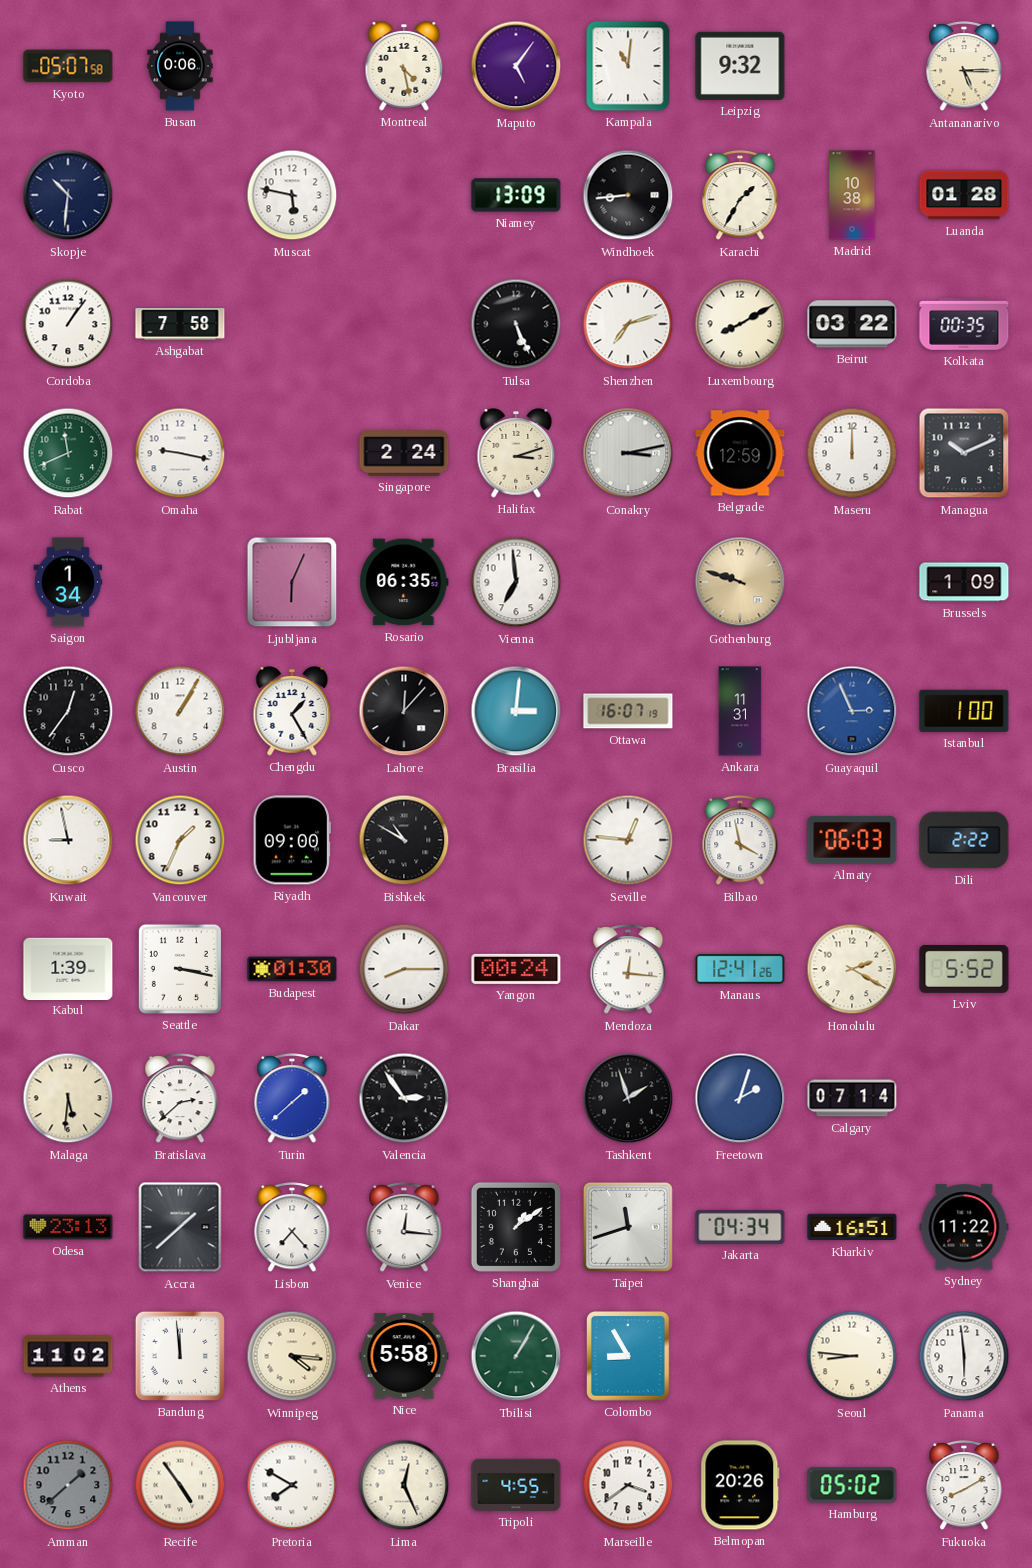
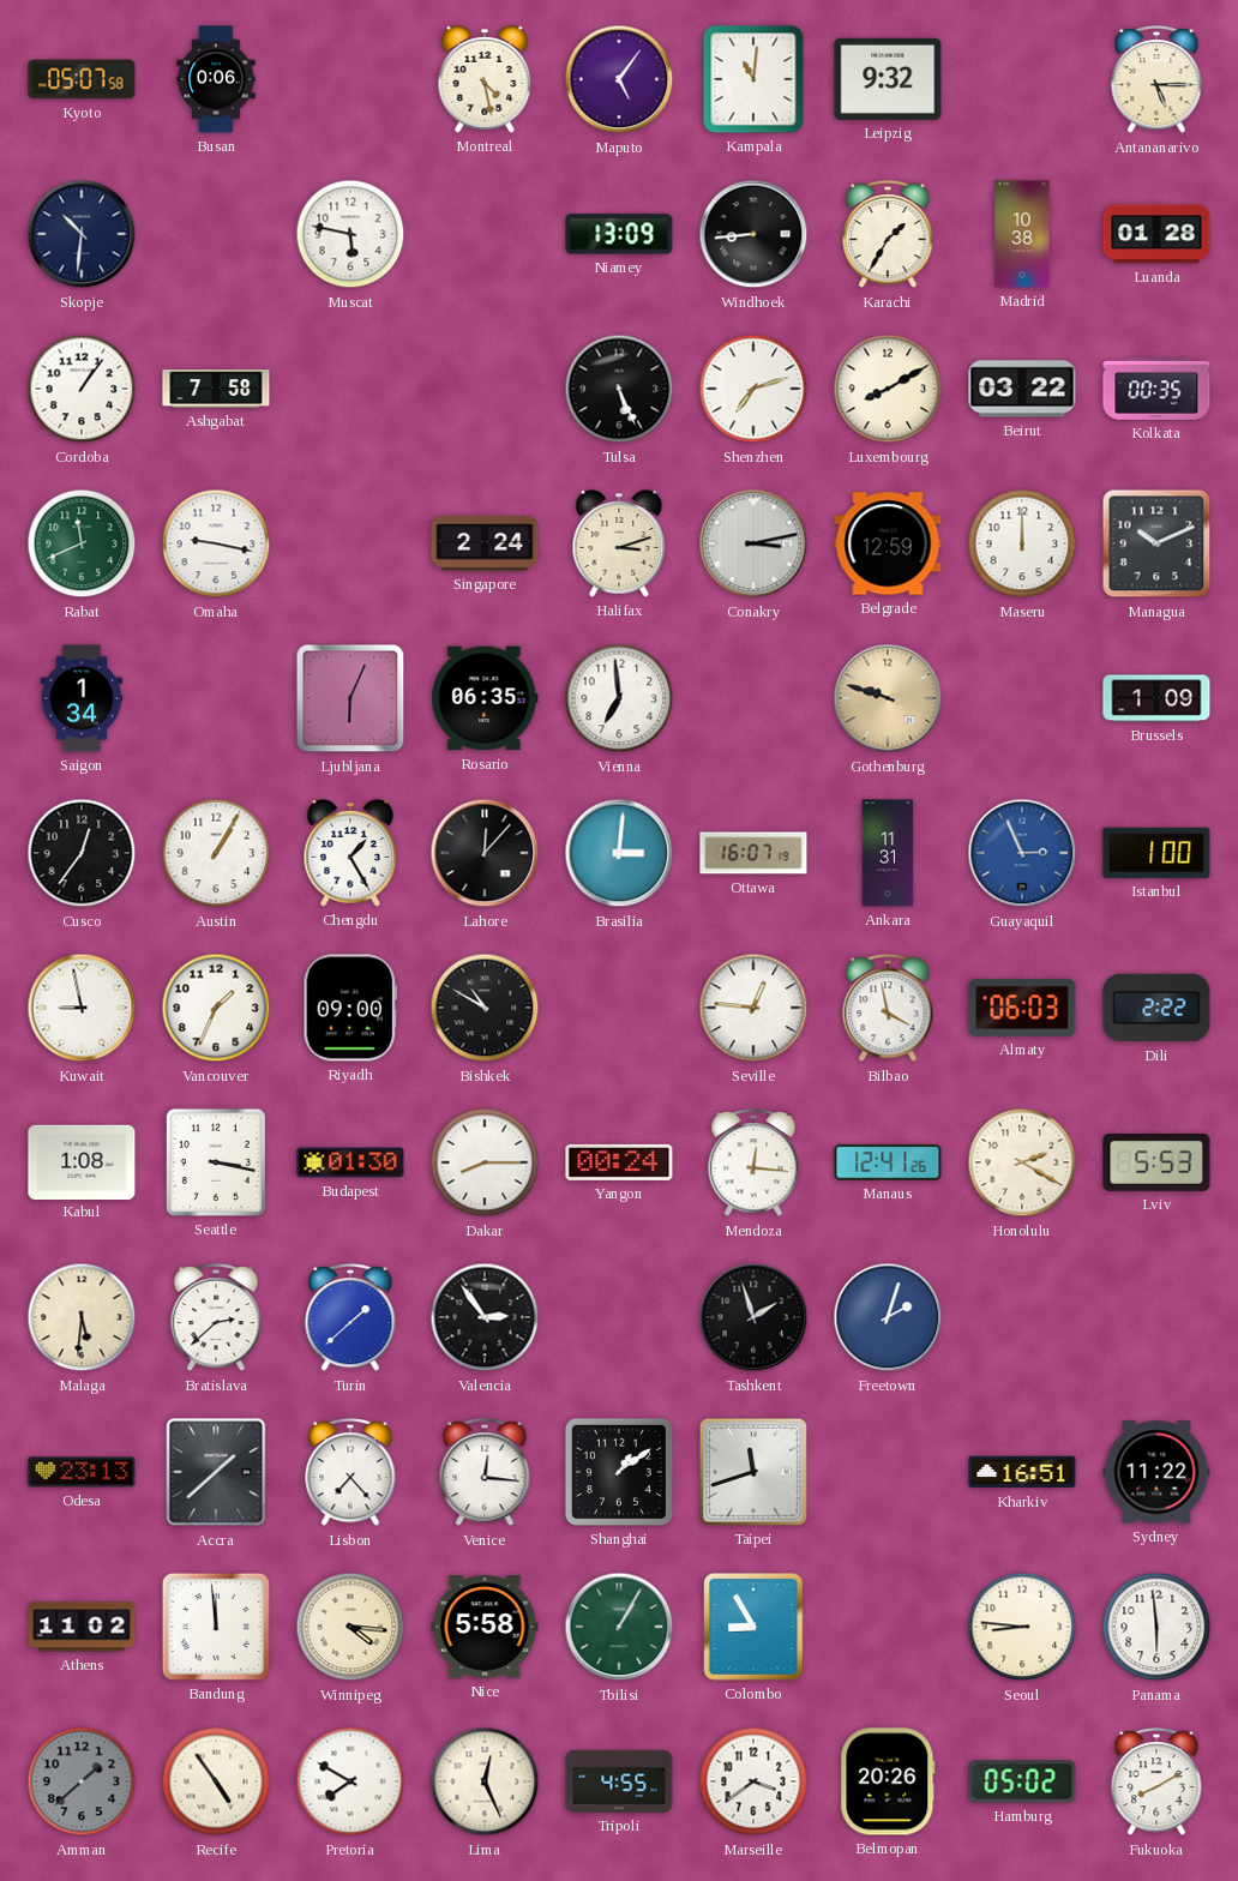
Kabul: 1:39 -> 1:08 (82, 1161)
Lviv: 5:52 -> 5:53 (1156, 1162)
Calgary: 07:14 -> none (852, 1098)
Jakarta: 04:34 -> none (740, 1227)
